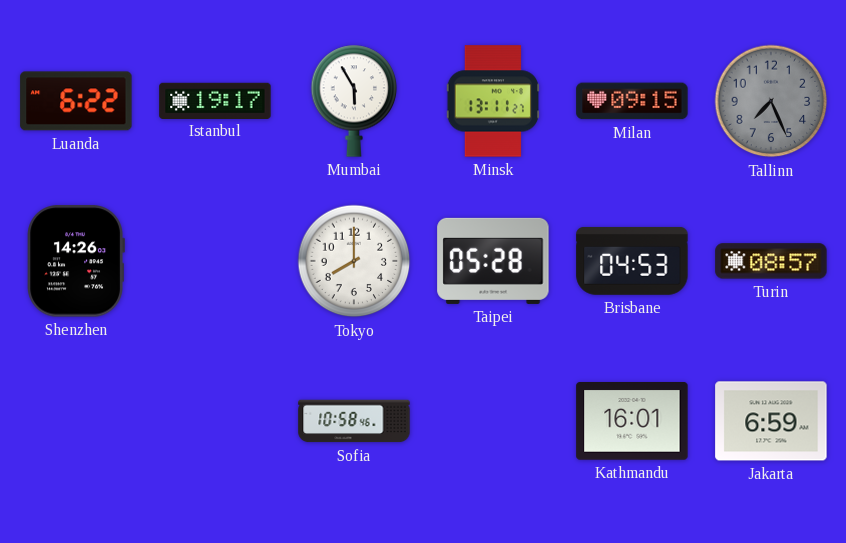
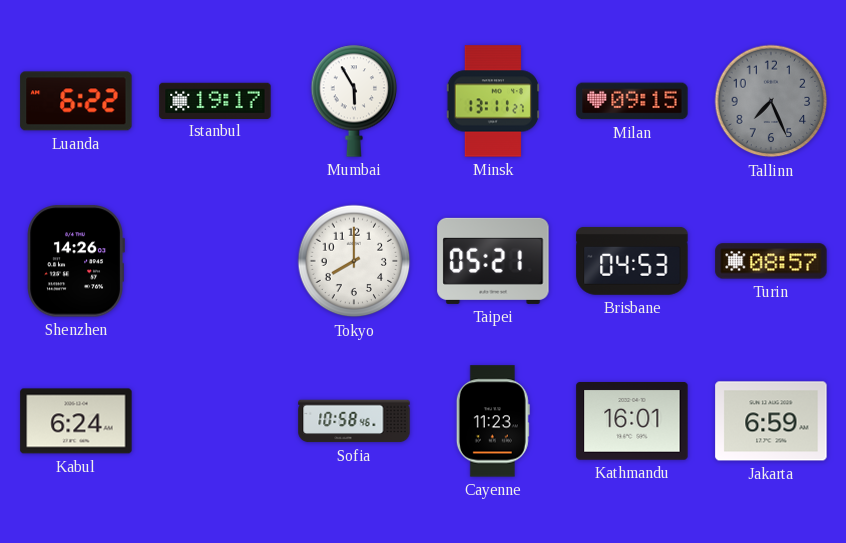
Taipei: 05:28 -> 05:21 (493, 261)
Kabul: none -> 6:24 (76, 421)
Cayenne: none -> 11:23 (493, 421)
